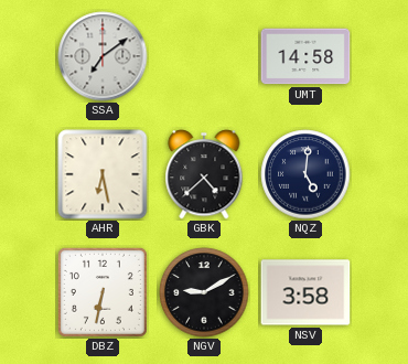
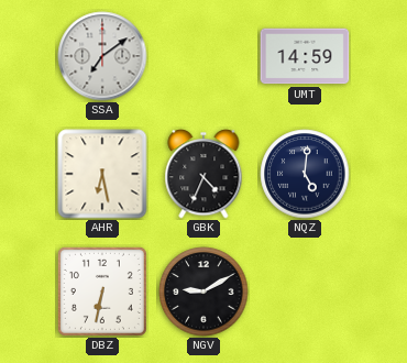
UMT: 14:58 -> 14:59 (305, 56)
GBK: 4:38 -> 4:34 (204, 174)
NSV: 3:58 -> none (305, 292)
